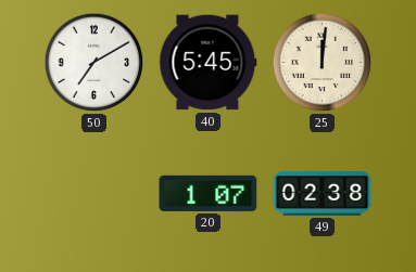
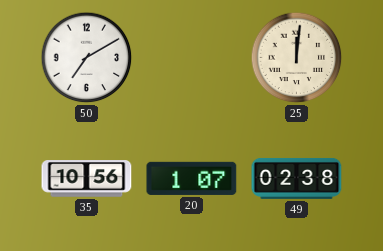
40: 5:45 -> none (209, 63)
35: none -> 10:56 (87, 179)
